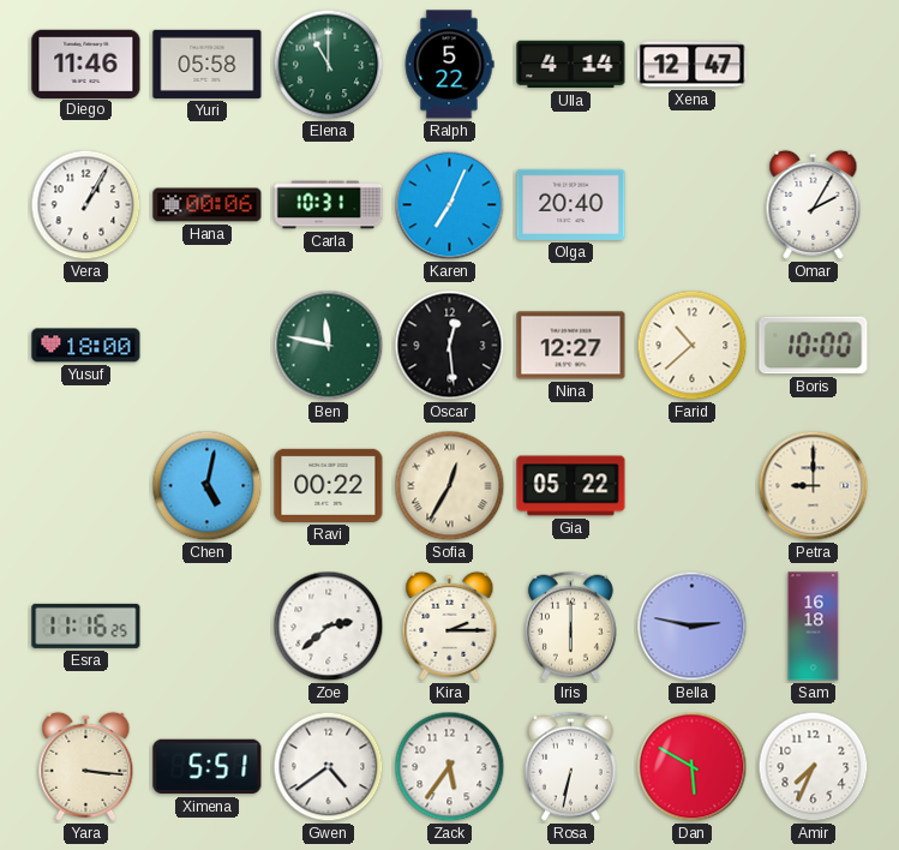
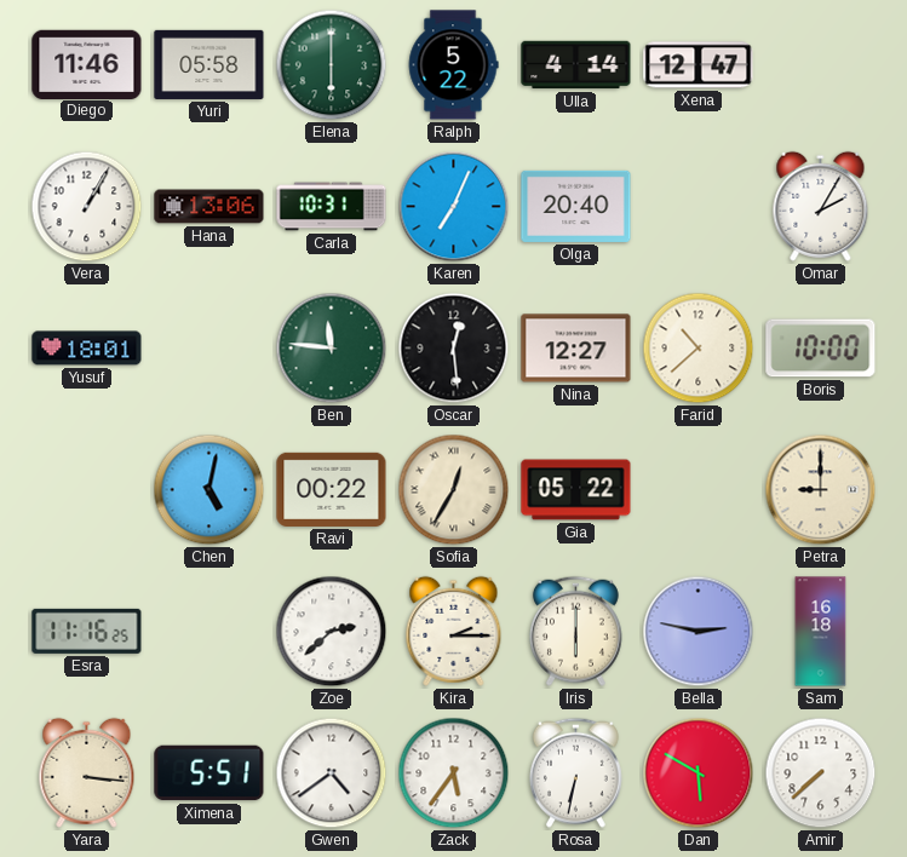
Elena: 11:00 -> 6:00 (332, 65)
Hana: 00:06 -> 13:06 (209, 207)
Yusuf: 18:00 -> 18:01 (87, 349)
Ben: 11:47 -> 11:46 (332, 349)
Amir: 7:34 -> 7:38 (821, 773)
